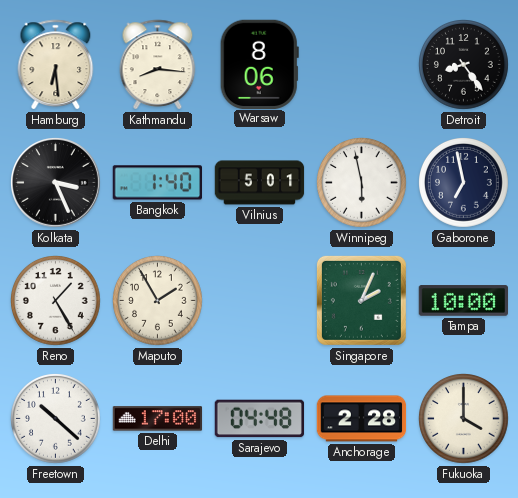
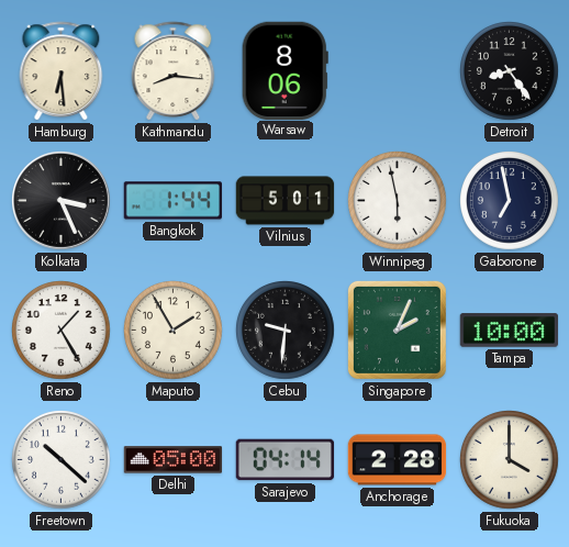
Bangkok: 1:40 -> 1:44 (172, 201)
Cebu: none -> 9:31 (286, 331)
Delhi: 17:00 -> 05:00 (174, 460)
Sarajevo: 04:48 -> 04:14 (286, 460)
